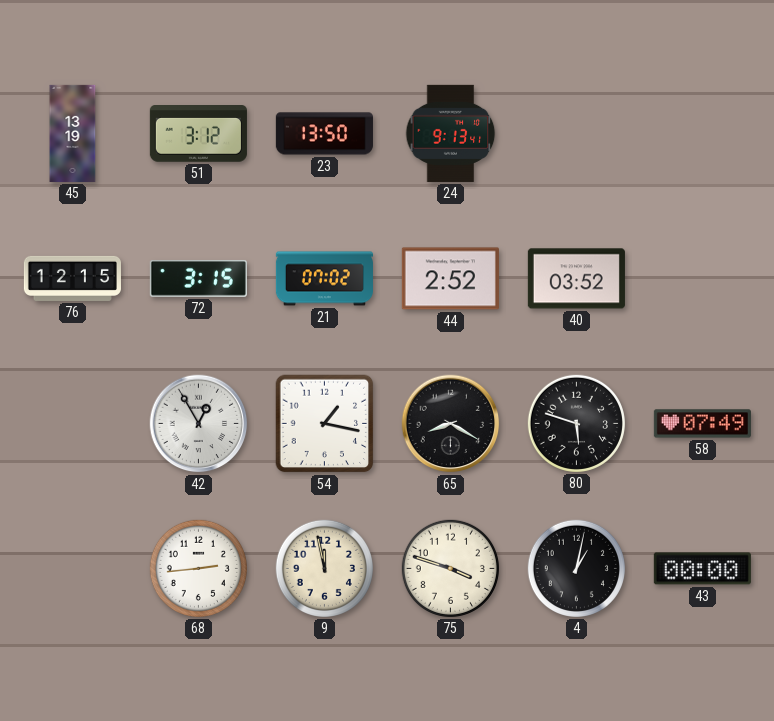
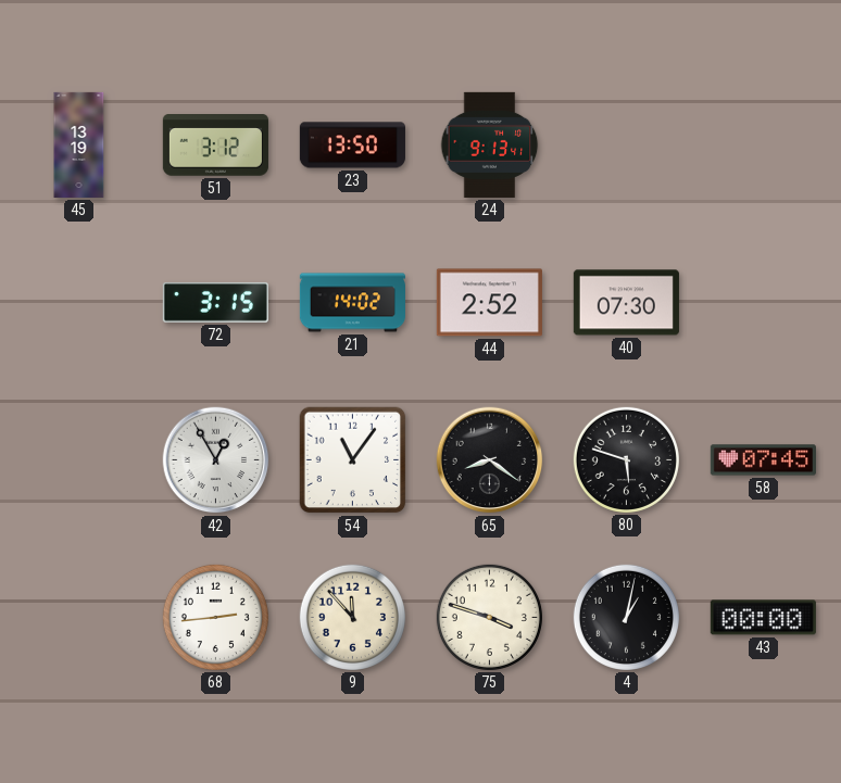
76: 12:15 -> none (72, 278)
21: 07:02 -> 14:02 (352, 303)
40: 03:52 -> 07:30 (626, 303)
54: 1:17 -> 11:06 (353, 460)
65: 8:20 -> 8:21 (490, 460)
58: 07:49 -> 07:45 (763, 460)
9: 11:58 -> 11:53 (352, 617)
